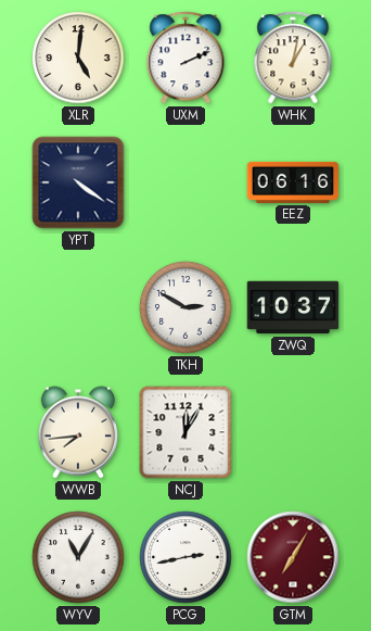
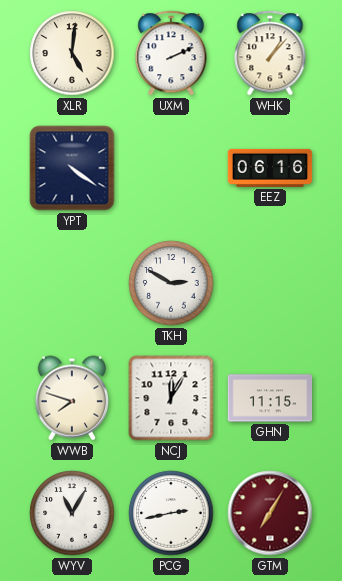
WHK: 1:02 -> 1:07 (270, 53)
ZWQ: 10:37 -> none (293, 307)
WWB: 7:44 -> 7:48 (71, 398)
GHN: none -> 11:15 (270, 398)
